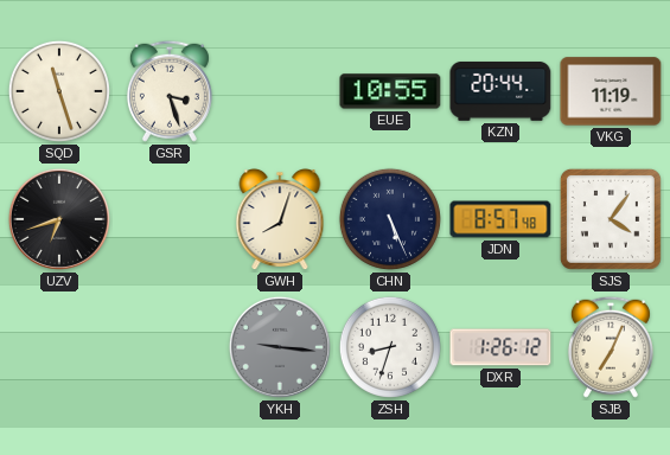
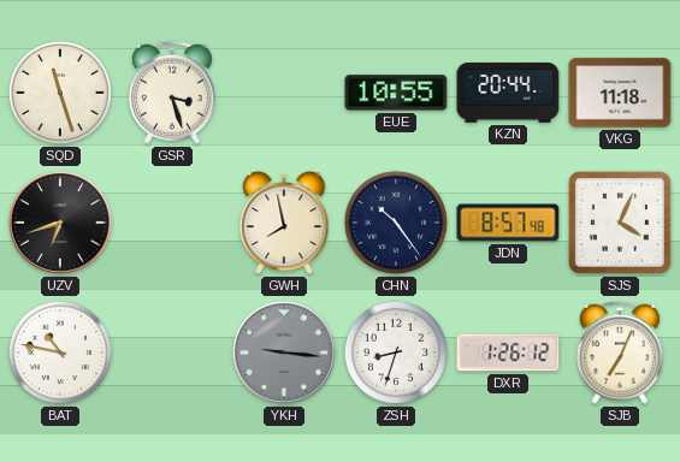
VKG: 11:19 -> 11:18 (620, 93)
GWH: 8:03 -> 7:58 (284, 224)
CHN: 5:26 -> 10:24 (396, 223)
SJS: 4:06 -> 4:04 (620, 223)
BAT: none -> 10:47 (60, 353)
